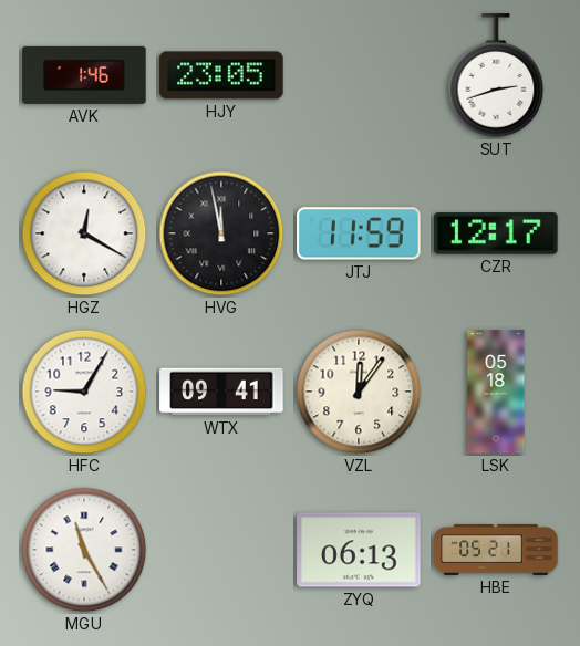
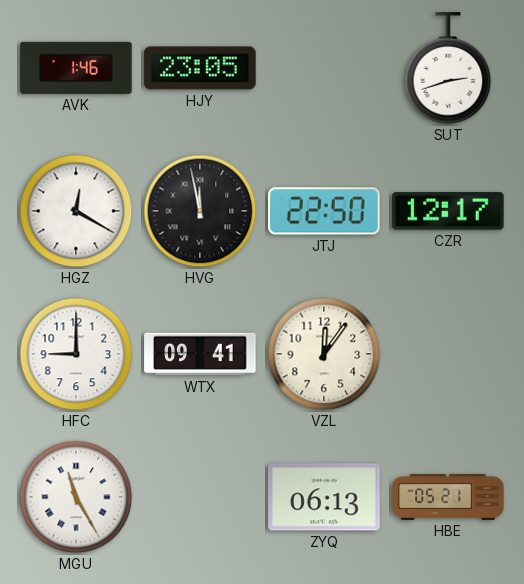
JTJ: 11:59 -> 22:50 (324, 211)
HFC: 9:05 -> 9:00 (76, 354)
LSK: 05:18 -> none (496, 392)
